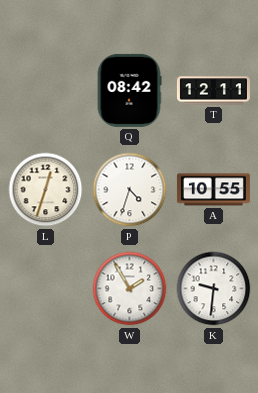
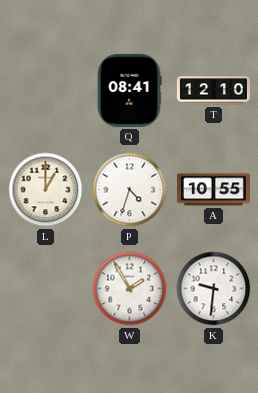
Q: 08:42 -> 08:41 (129, 90)
T: 12:11 -> 12:10 (213, 91)
L: 12:33 -> 1:00 (46, 190)
